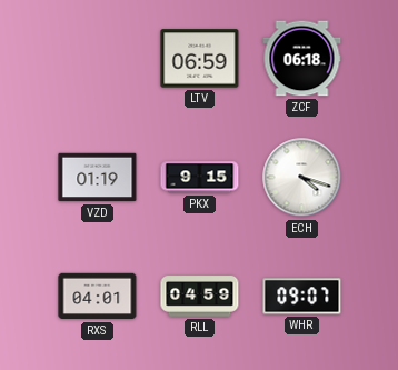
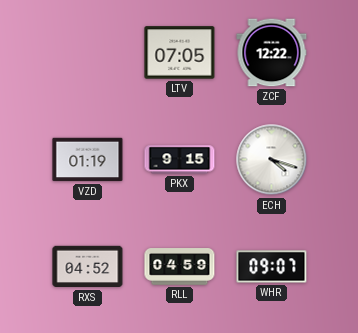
LTV: 06:59 -> 07:05 (180, 53)
ZCF: 06:18 -> 12:22 (272, 53)
RXS: 04:01 -> 04:52 (88, 267)
